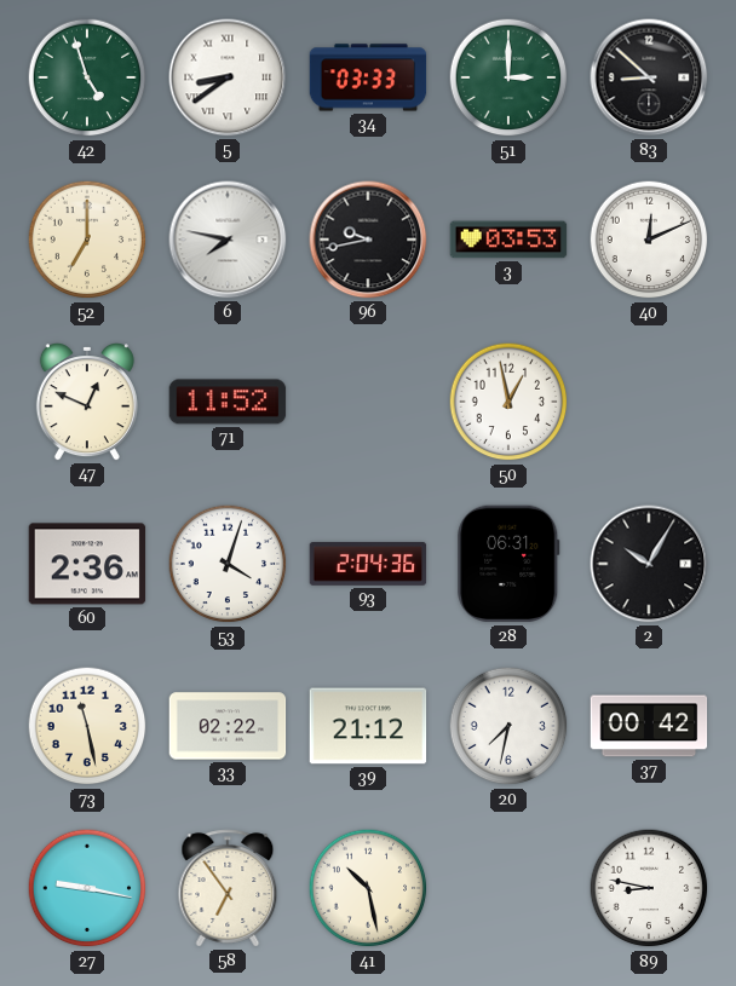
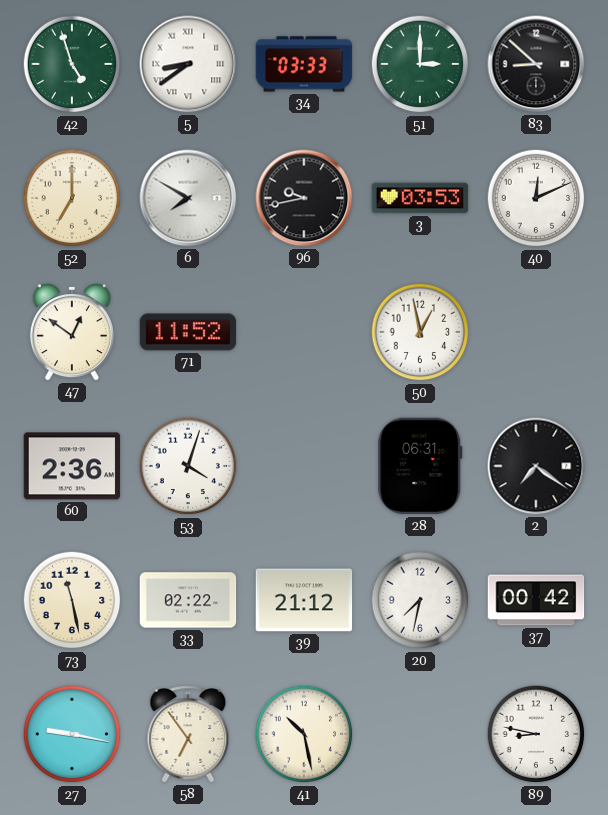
6: 7:47 -> 7:50 (188, 198)
47: 12:49 -> 12:51 (72, 333)
93: 2:04 -> none (368, 564)
2: 10:05 -> 7:21 (536, 466)
